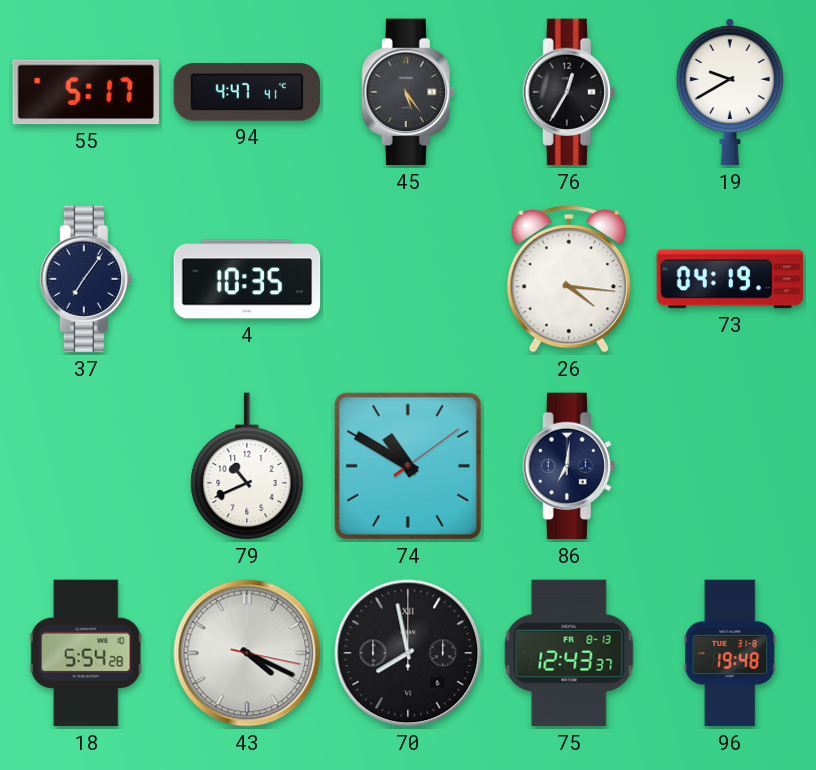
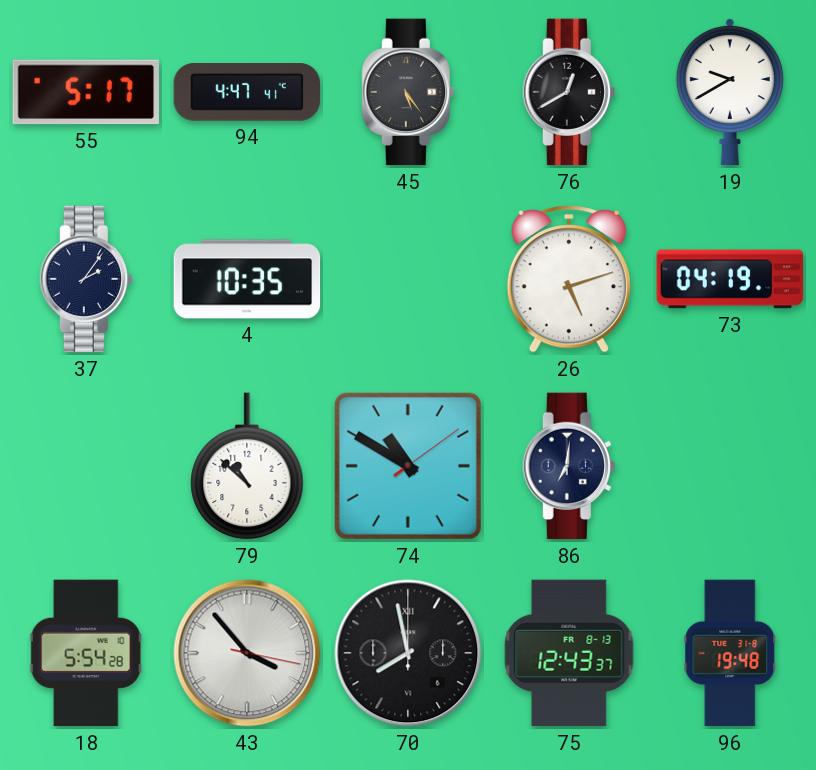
76: 12:35 -> 12:40 (569, 92)
37: 7:06 -> 2:06 (86, 279)
26: 4:16 -> 5:12 (569, 280)
79: 10:41 -> 10:52 (247, 466)
43: 4:19 -> 3:53 (247, 653)
